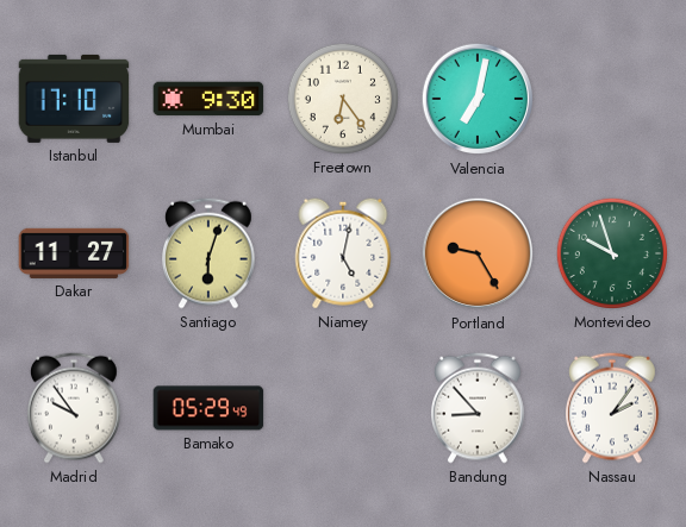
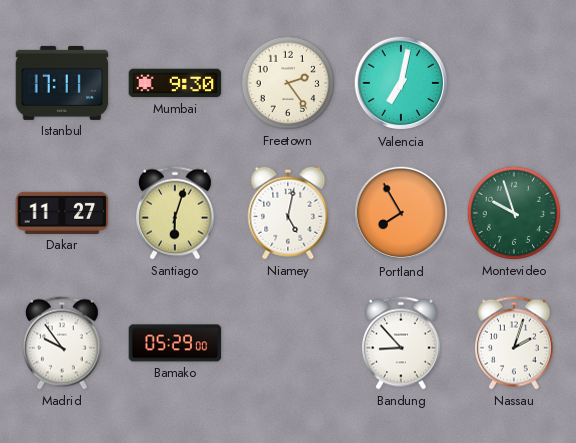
Istanbul: 17:10 -> 17:11 (62, 83)
Freetown: 6:24 -> 2:24 (288, 83)
Portland: 9:25 -> 7:55 (401, 213)
Bamako: 05:29:49 -> 05:29:00 (175, 343)
Nassau: 2:06 -> 2:03 (515, 343)
